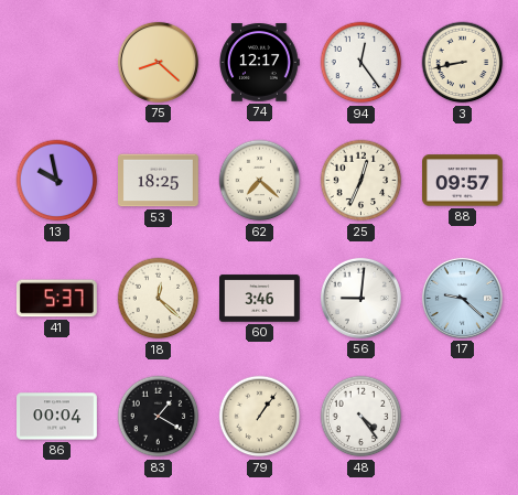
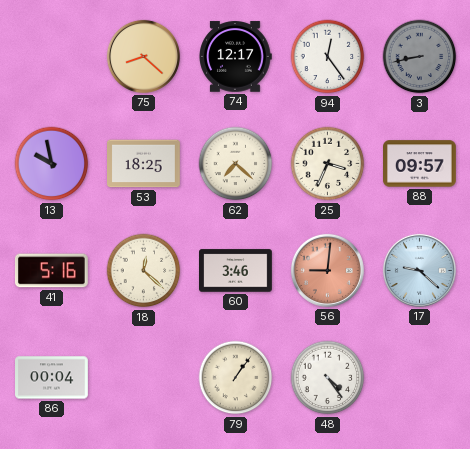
3 dial: cream -> grey (420, 57)
25: 12:34 -> 3:34 (328, 164)
41: 5:37 -> 5:16 (51, 271)
56 dial: white -> salmon (327, 270)
83: 1:20 -> none (159, 417)
